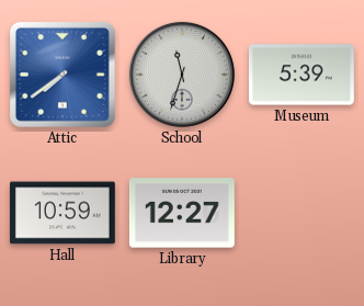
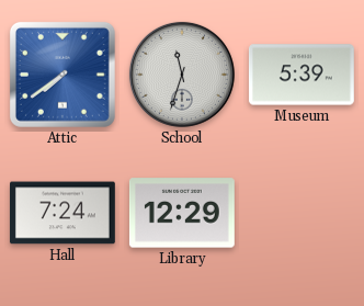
Hall: 10:59 -> 7:24 (62, 213)
Library: 12:27 -> 12:29 (182, 213)
